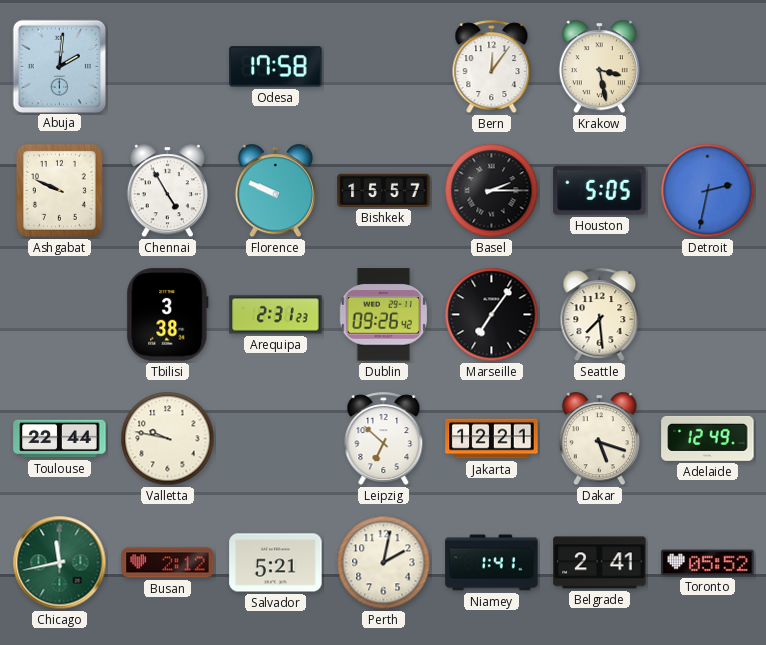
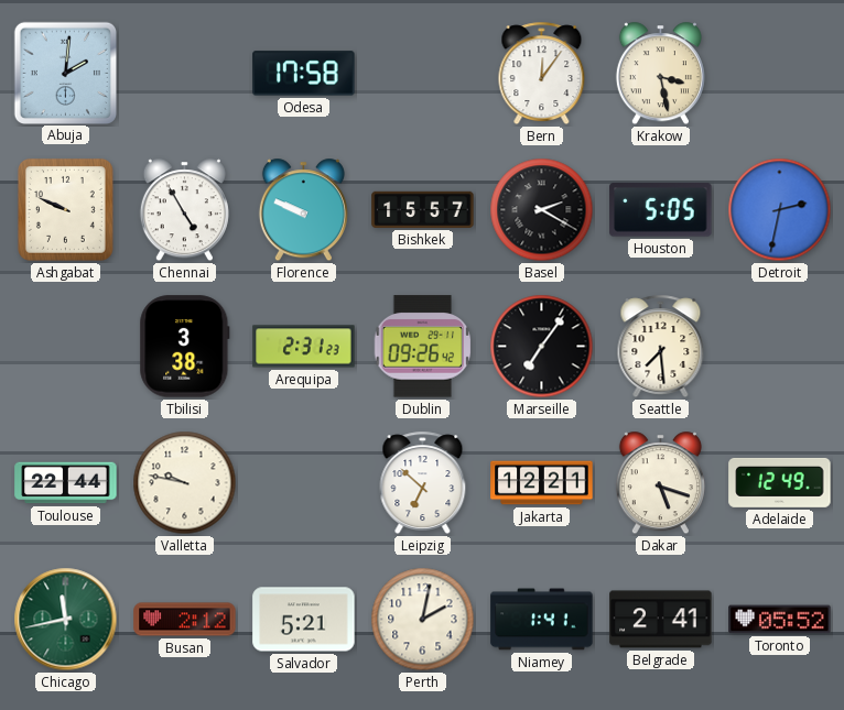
Basel: 2:15 -> 2:20 (542, 210)
